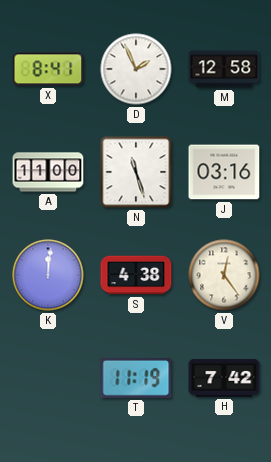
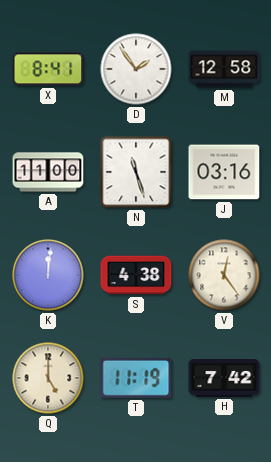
D: 1:56 -> 1:54 (136, 69)
Q: none -> 5:00 (48, 378)
